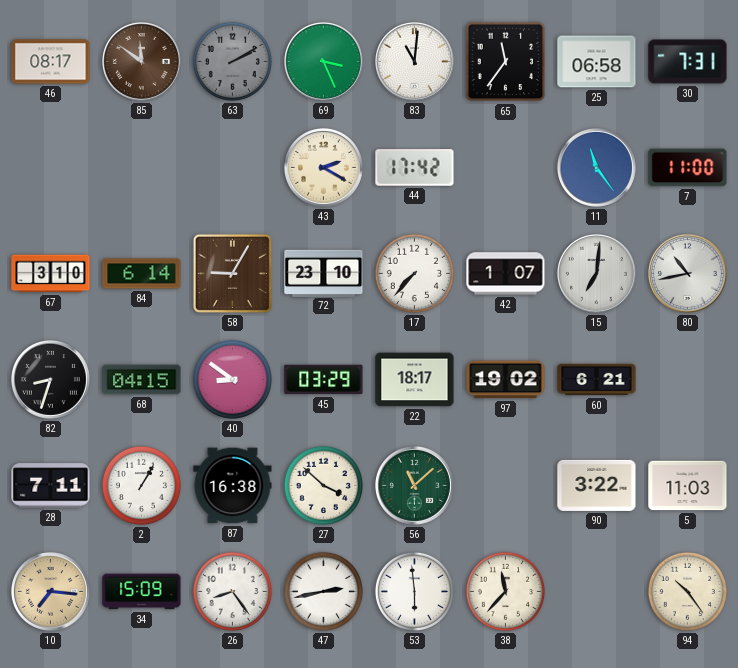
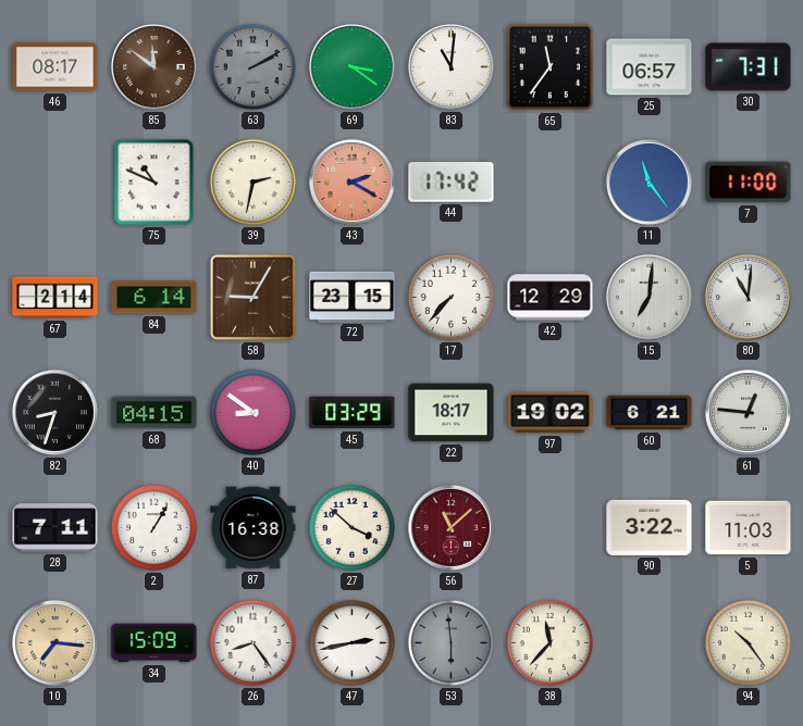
69: 3:26 -> 3:21 (351, 66)
25: 06:58 -> 06:57 (650, 67)
75: none -> 10:49 (155, 183)
39: none -> 2:32 (252, 181)
43 dial: cream -> salmon (351, 181)
67: 3:10 -> 2:14 (55, 298)
72: 23:10 -> 23:15 (353, 297)
42: 1:07 -> 12:29 (551, 298)
80: 10:43 -> 11:01 (748, 297)
61: none -> 12:46 (748, 412)
56 dial: green -> burgundy (450, 527)
53 dial: white -> grey (450, 642)
